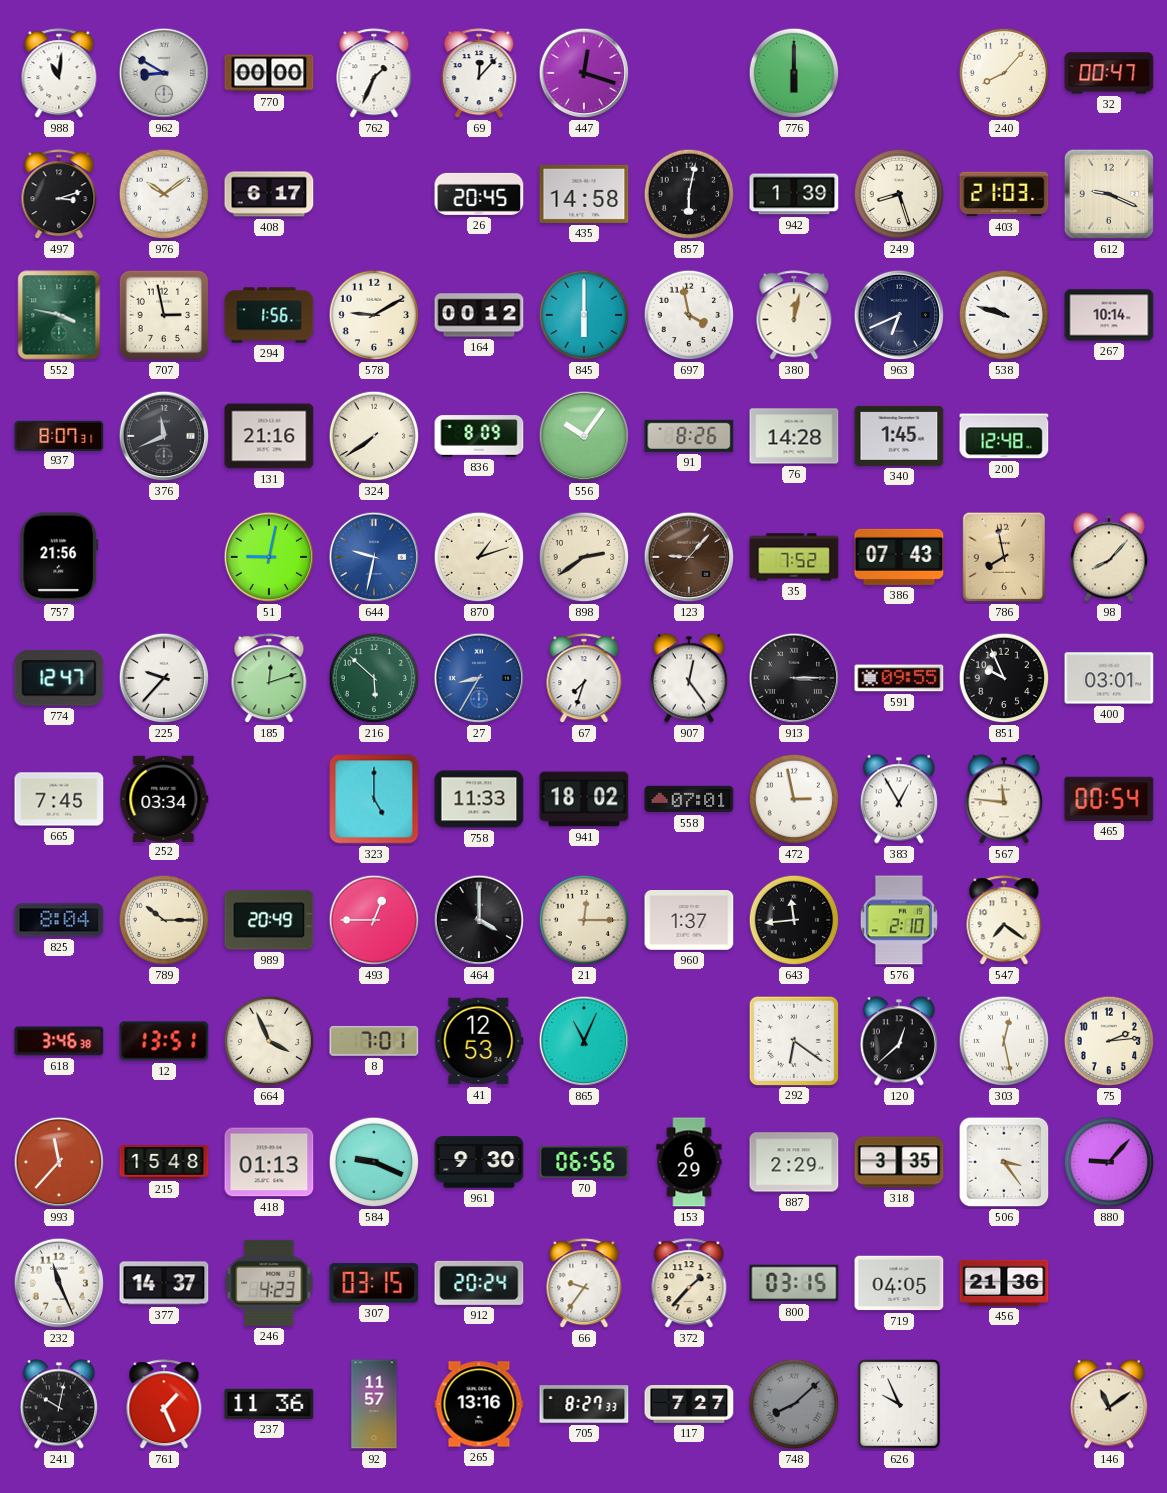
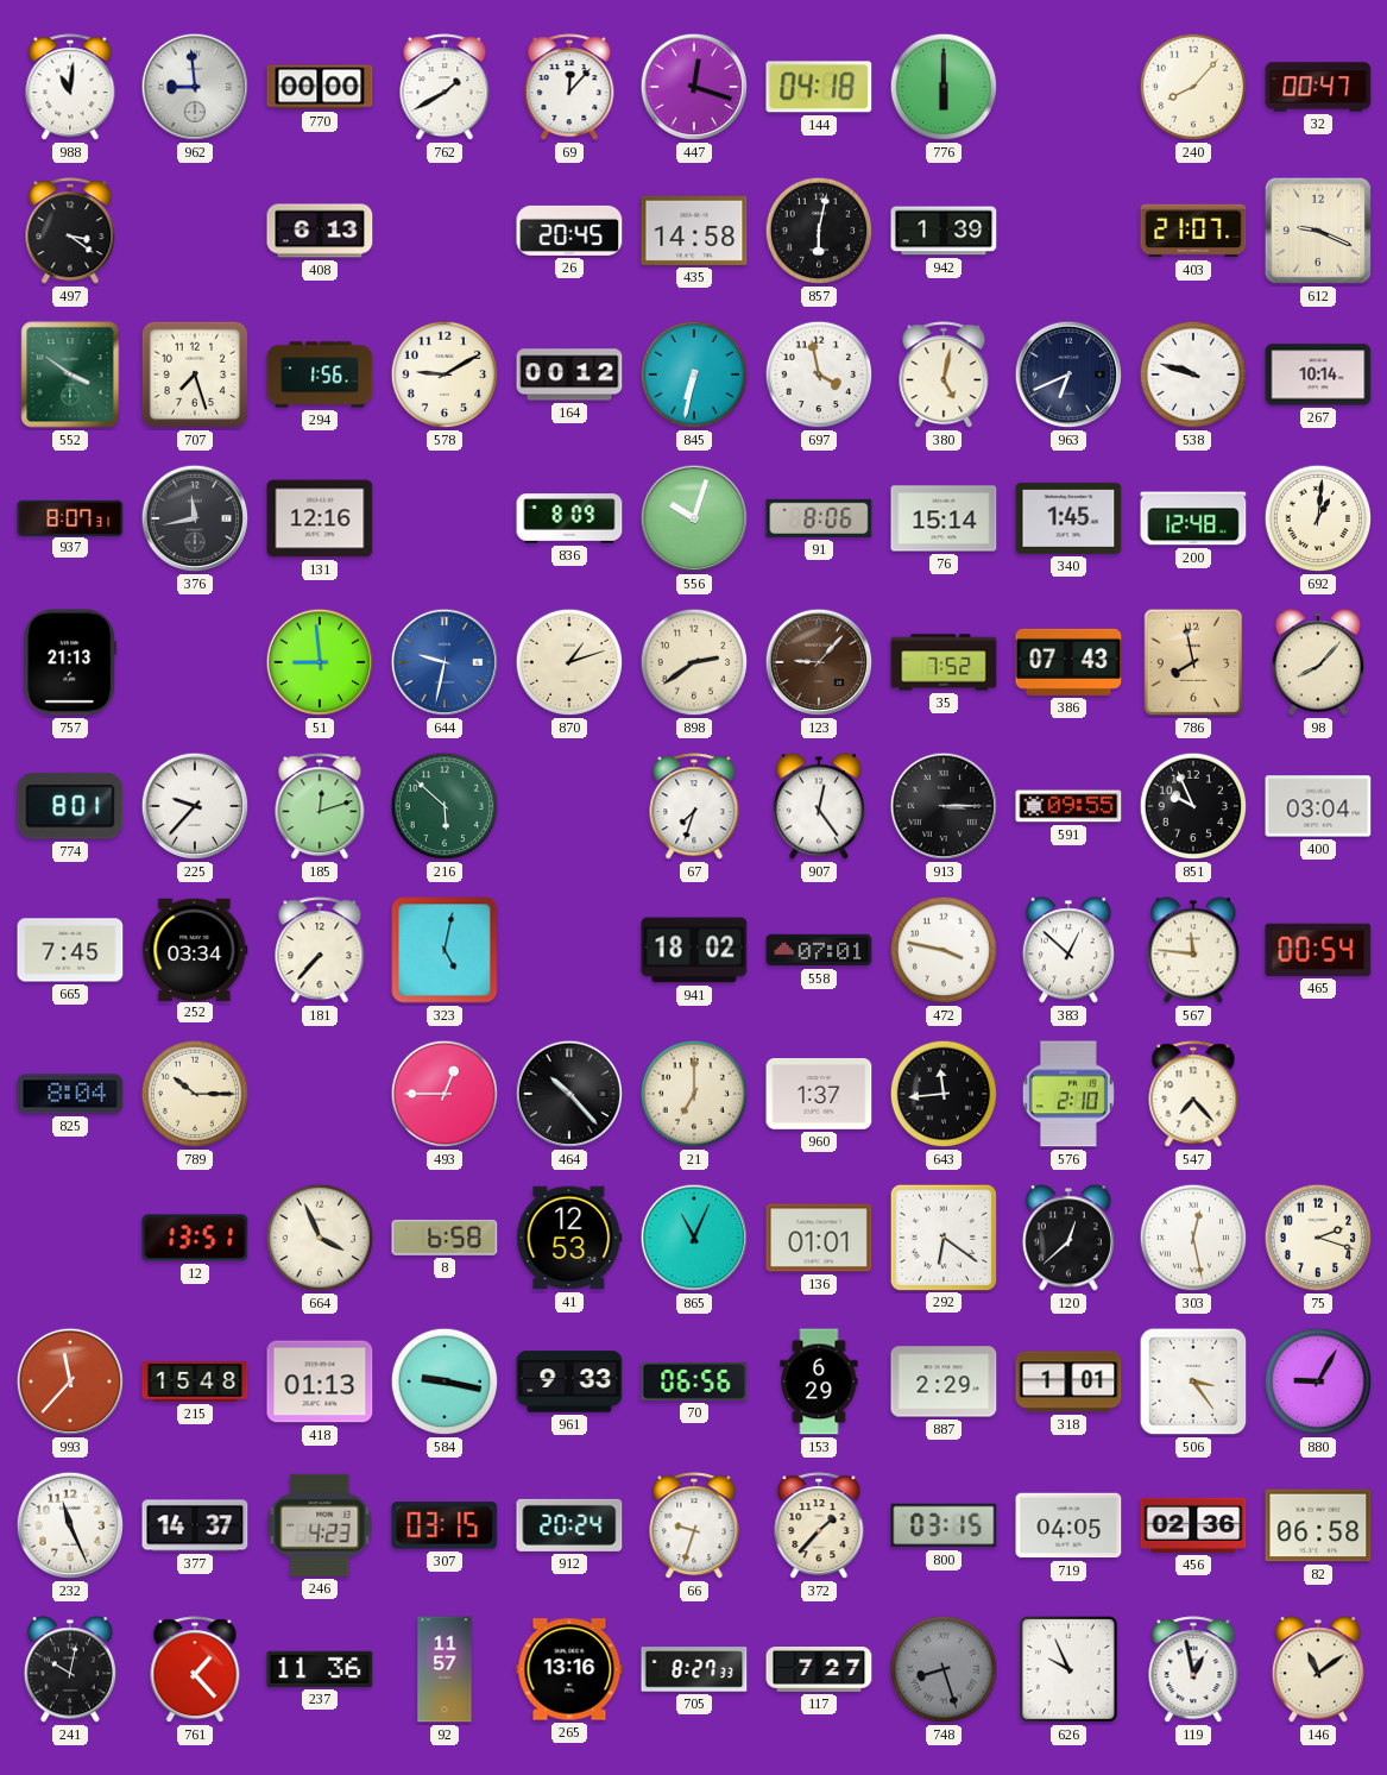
962: 8:50 -> 8:59 (195, 87)
762: 1:34 -> 1:40 (445, 88)
144: none -> 04:18 (819, 87)
497: 3:12 -> 3:21 (70, 232)
976: 10:09 -> none (164, 194)
408: 6:17 -> 6:13 (320, 231)
249: 8:27 -> none (899, 194)
403: 21:03 -> 21:07 (1193, 231)
552: 3:47 -> 3:51 (70, 374)
707: 2:58 -> 7:27 (195, 374)
845: 6:00 -> 6:32 (694, 374)
380: 12:02 -> 5:02 (944, 376)
376: 11:41 -> 11:43 (195, 518)
131: 21:16 -> 12:16 (320, 518)
324: 7:39 -> none (374, 436)
556: 10:06 -> 10:03 (694, 518)
91: 8:26 -> 8:06 (819, 518)
76: 14:28 -> 15:14 (944, 518)
692: none -> 1:01 (1318, 518)
757: 21:56 -> 21:13 (70, 662)
51: 9:02 -> 8:59 (320, 662)
774: 12:47 -> 8:01 (70, 806)
27: 8:35 -> none (479, 678)
400: 03:01 -> 03:04 (1318, 806)
181: none -> 7:37 (320, 951)
323: 5:00 -> 5:02 (445, 950)
758: 11:33 -> none (479, 799)
472: 2:58 -> 3:47 (944, 950)
383: 12:55 -> 12:52 (1068, 950)
989: 20:49 -> none (269, 920)
464: 4:00 -> 10:23 (569, 1094)
21: 12:15 -> 7:00 (694, 1094)
547: 7:21 -> 7:23 (1193, 1095)
618: 3:46 -> none (59, 1041)
8: 7:01 -> 6:58 (445, 1238)
136: none -> 01:01 (819, 1238)
75: 2:14 -> 2:18 (1318, 1238)
584: 9:19 -> 9:17 (445, 1381)
961: 9:30 -> 9:33 (569, 1381)
318: 3:35 -> 1:01 (1068, 1381)
880: 9:07 -> 9:05 (1318, 1381)
66: 9:36 -> 9:33 (694, 1527)
456: 21:36 -> 02:36 (1193, 1525)
82: none -> 06:58 (1318, 1525)
761: 1:26 -> 1:23 (195, 1670)
748: 8:08 -> 8:27 (944, 1669)
119: none -> 12:58 (1193, 1670)
